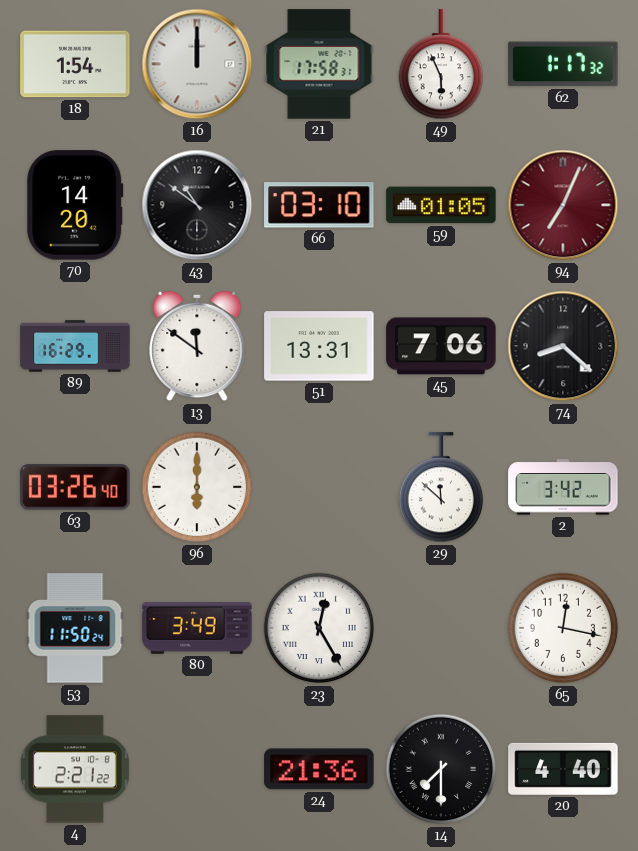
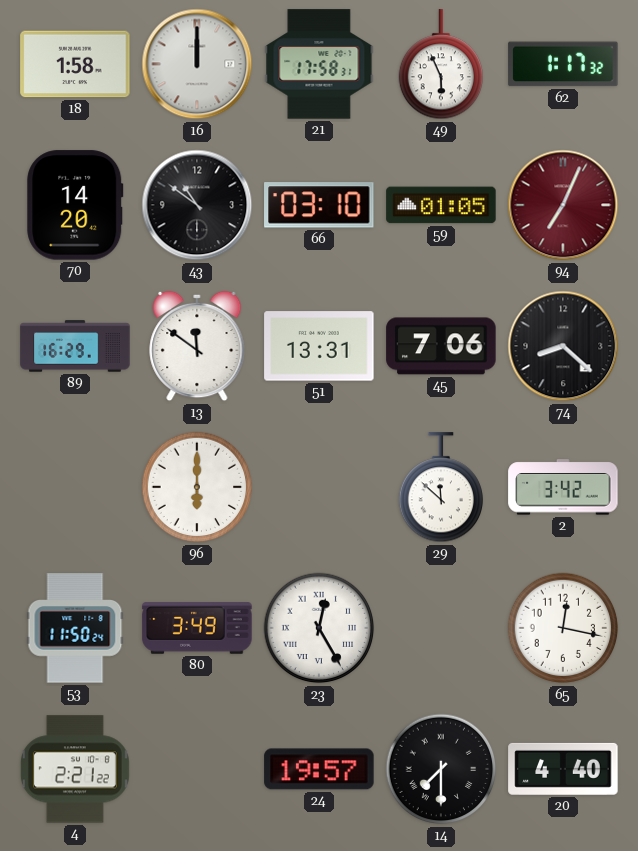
18: 1:54 -> 1:58 (75, 64)
63: 03:26 -> none (75, 487)
24: 21:36 -> 19:57 (319, 769)
